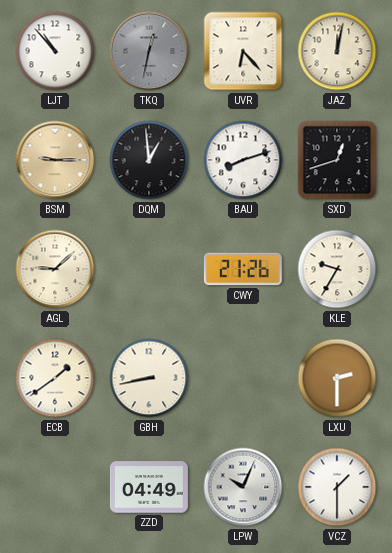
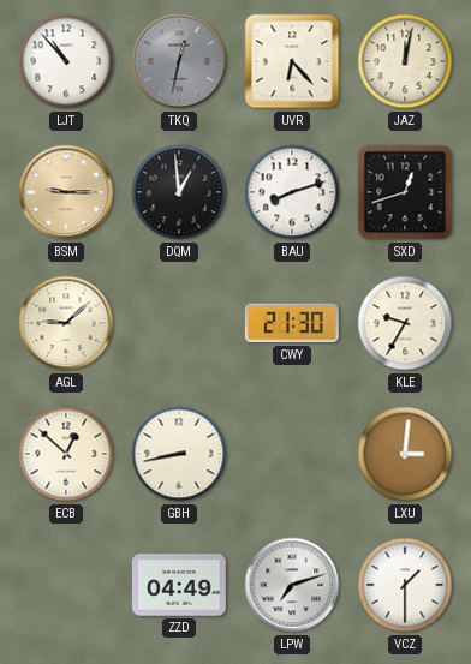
CWY: 21:26 -> 21:30 (292, 323)
ECB: 1:39 -> 12:52 (66, 454)
LXU: 2:30 -> 3:01 (405, 454)
LPW: 10:04 -> 7:12 (292, 585)
